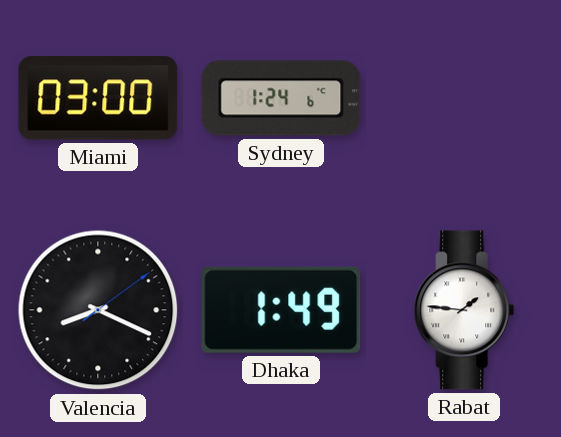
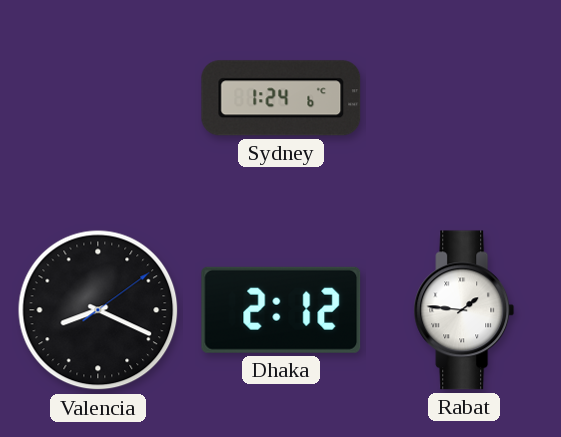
Miami: 03:00 -> none (98, 98)
Dhaka: 1:49 -> 2:12 (281, 310)
